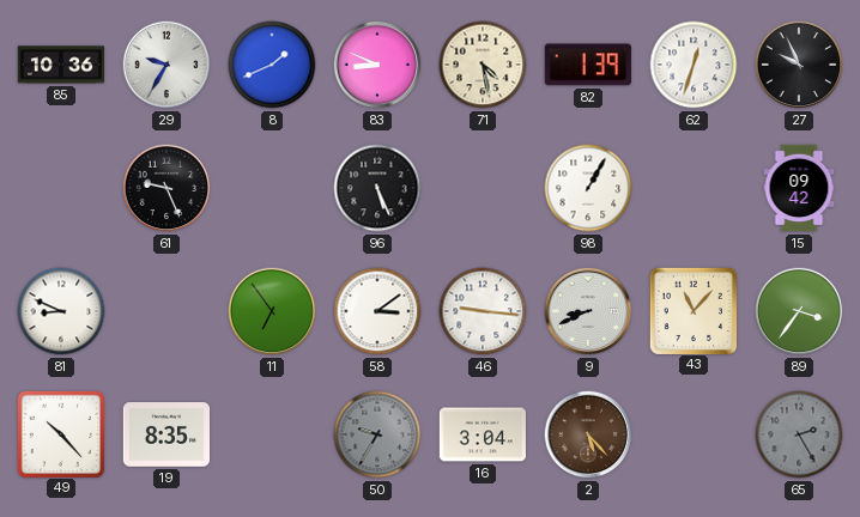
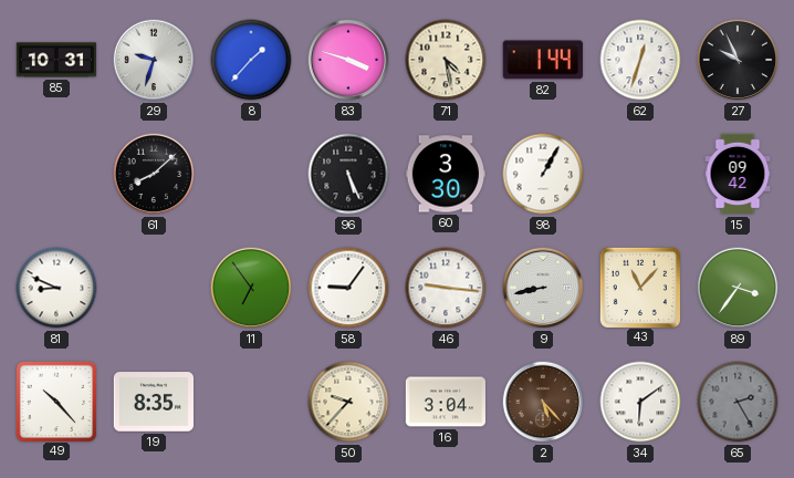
85: 10:36 -> 10:31 (56, 60)
29: 9:35 -> 9:33 (154, 60)
8: 1:41 -> 1:37 (251, 60)
83: 8:49 -> 3:48 (348, 60)
82: 1:39 -> 1:44 (543, 60)
61: 9:26 -> 8:08 (154, 174)
60: none -> 3:30 (445, 174)
58: 3:09 -> 9:06 (348, 288)
9: 8:41 -> 8:43 (543, 288)
50: 9:35 -> 9:37 (348, 402)
50 dial: grey -> cream (348, 402)
34: none -> 6:09 (640, 402)
